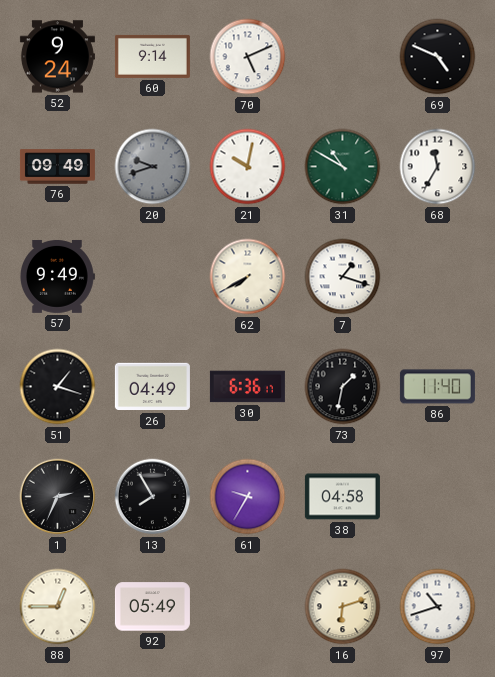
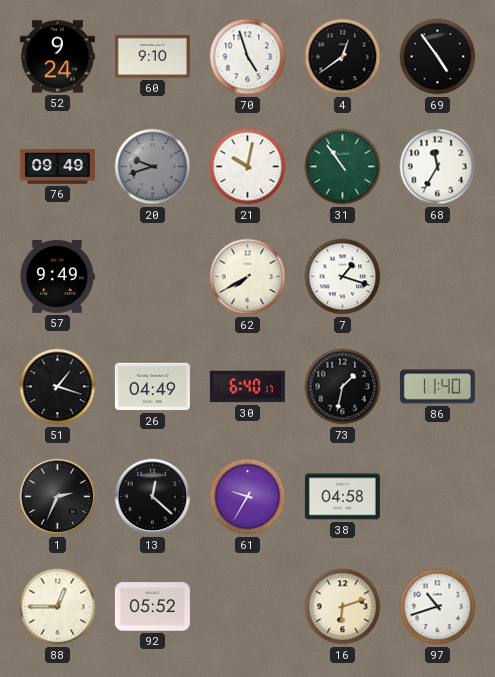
60: 9:14 -> 9:10 (152, 56)
70: 5:11 -> 4:57 (248, 57)
4: none -> 12:39 (343, 57)
69: 4:49 -> 4:54 (438, 57)
31: 10:50 -> 10:54 (343, 167)
30: 6:36 -> 6:40 (247, 387)
13: 7:55 -> 12:22 (153, 497)
92: 05:49 -> 05:52 (152, 607)
